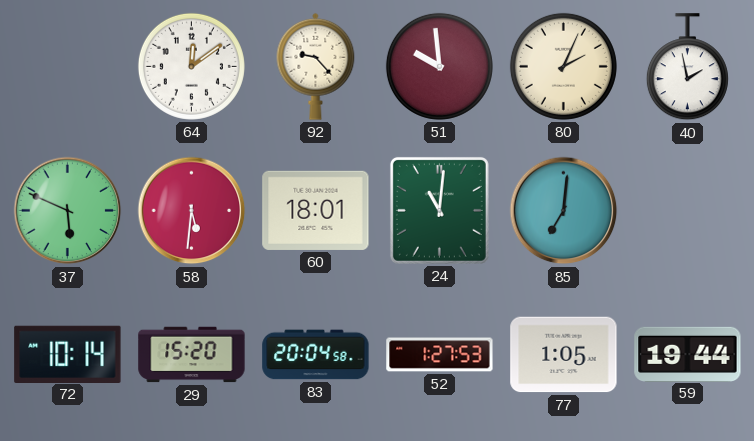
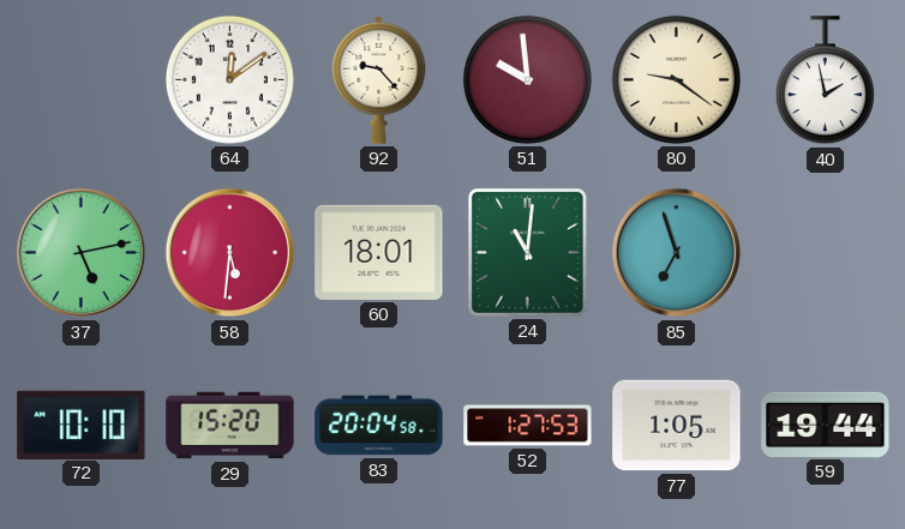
80: 2:04 -> 9:21 (676, 79)
37: 5:49 -> 5:13 (82, 253)
85: 7:01 -> 6:57 (677, 253)
72: 10:14 -> 10:10 (82, 425)
